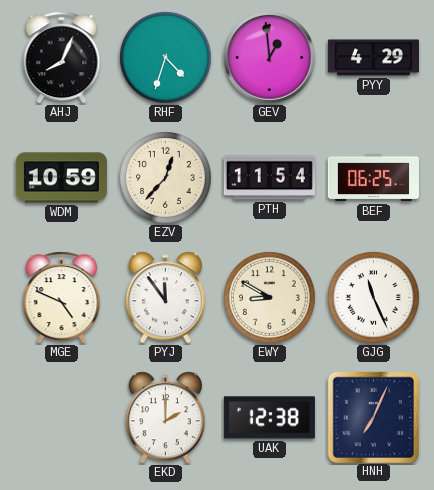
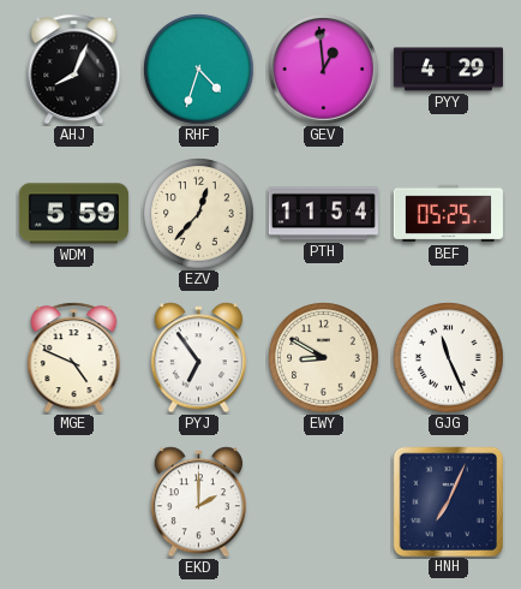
WDM: 10:59 -> 5:59 (73, 214)
BEF: 06:25 -> 05:25 (448, 214)
PYJ: 11:54 -> 6:54 (198, 358)
UAK: 12:38 -> none (269, 418)
